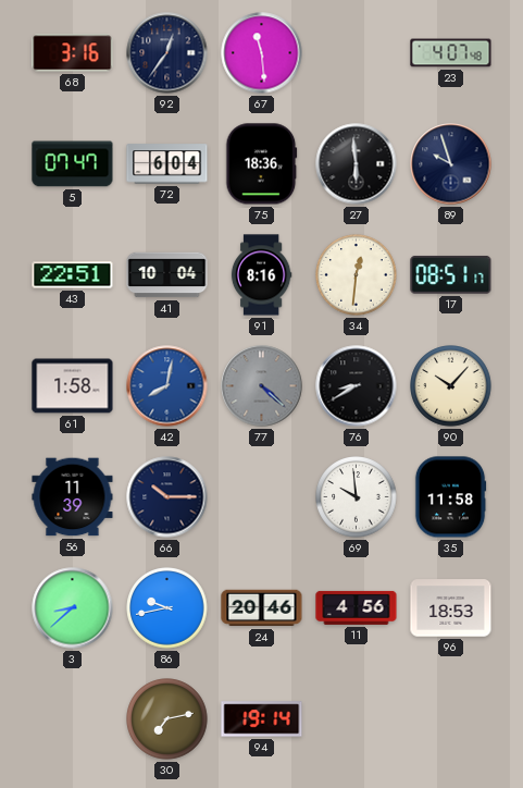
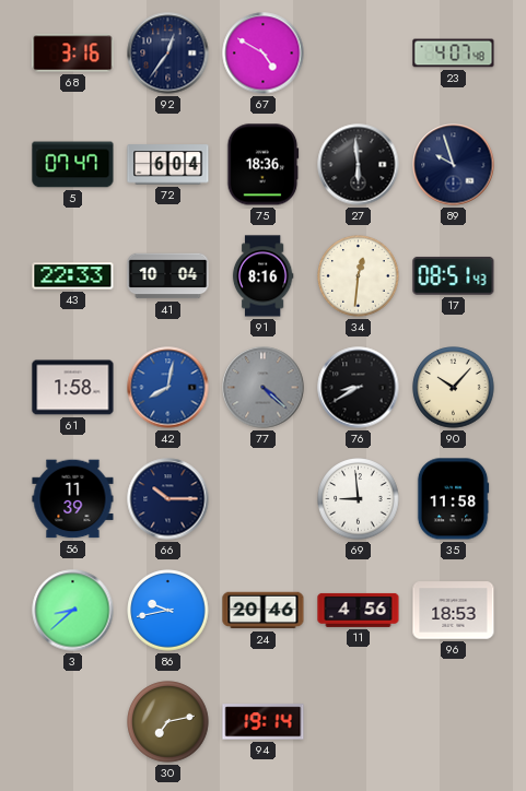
67: 11:29 -> 4:50 (264, 54)
43: 22:51 -> 22:33 (73, 276)
17: 08:51:17 -> 08:51:43 (454, 275)
69: 9:59 -> 8:59 (359, 499)
